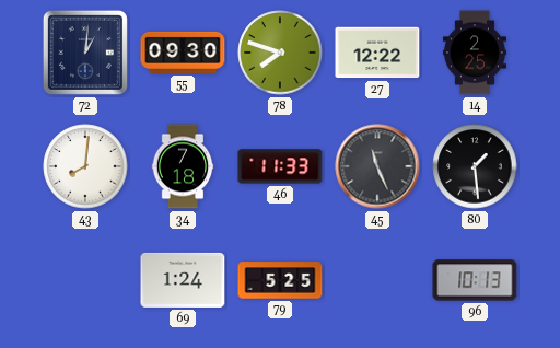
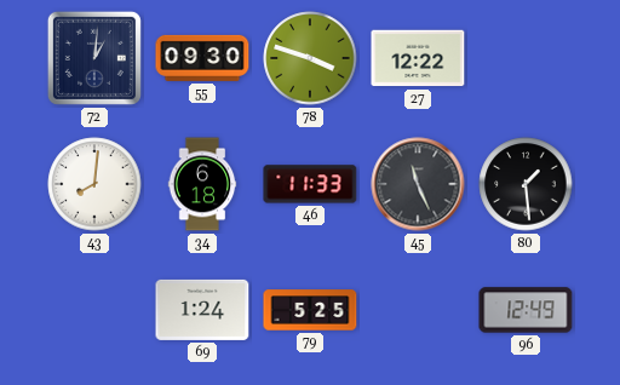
78: 7:48 -> 3:48 (310, 58)
14: 2:25 -> none (475, 53)
34: 7:18 -> 6:18 (202, 184)
96: 10:13 -> 12:49 (526, 310)
